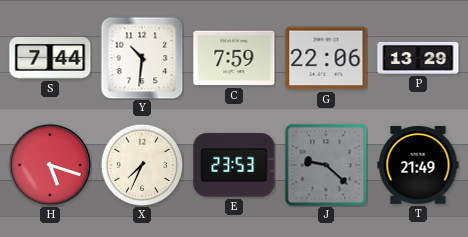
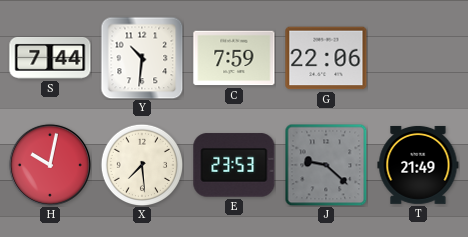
P: 13:29 -> none (418, 58)
H: 5:18 -> 10:02 (50, 165)
X: 7:34 -> 7:29 (142, 165)
